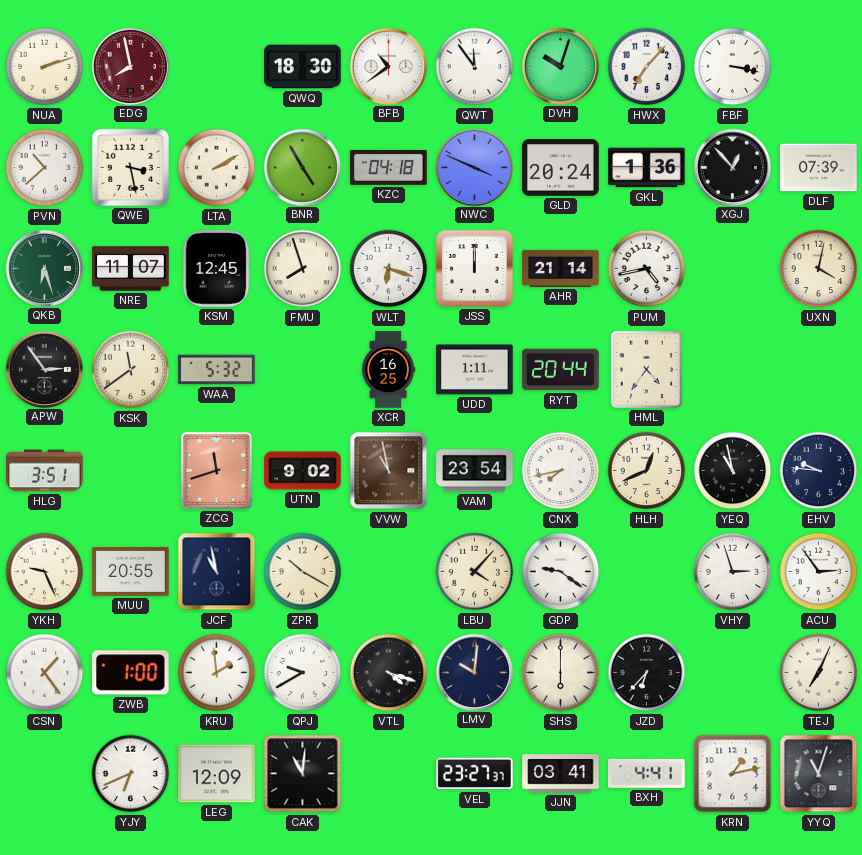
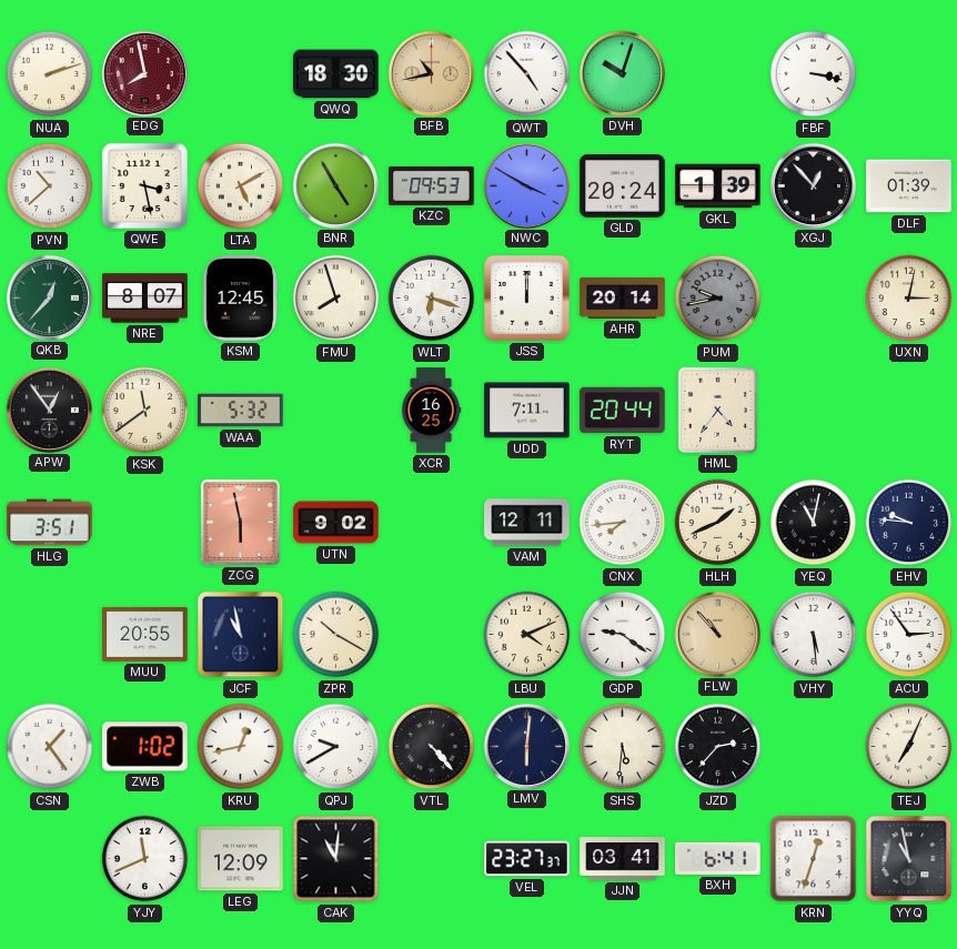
BFB: 10:39 -> 10:43 (431, 73)
BFB dial: white -> champagne (431, 73)
QWT: 11:54 -> 4:53 (527, 74)
HWX: 7:07 -> none (647, 67)
LTA: 2:10 -> 5:10 (241, 186)
KZC: 04:18 -> 09:53 (432, 185)
NWC: 3:49 -> 3:50 (526, 185)
GKL: 1:36 -> 1:39 (718, 186)
DLF: 07:39 -> 01:39 (909, 186)
QKB: 6:27 -> 12:37 (49, 297)
NRE: 11:07 -> 8:07 (145, 299)
AHR: 21:14 -> 20:14 (623, 297)
PUM: 4:43 -> 9:43 (718, 299)
PUM dial: white -> grey (718, 299)
UXN: 4:02 -> 3:02 (909, 299)
APW: 2:54 -> 12:54 (49, 410)
UDD: 1:11 -> 7:11 (527, 411)
ZCG: 11:42 -> 5:58 (240, 522)
VVW: 10:58 -> none (389, 471)
VAM: 23:54 -> 12:11 (527, 523)
CNX: 7:43 -> 7:44 (623, 523)
HLH: 12:41 -> 1:41 (718, 523)
YEQ: 10:58 -> 11:02 (814, 523)
YKH: 9:26 -> none (45, 572)
LBU: 4:07 -> 4:11 (527, 635)
FLW: none -> 10:53 (717, 634)
VHY: 2:57 -> 5:29 (814, 635)
ZWB: 1:00 -> 1:02 (145, 747)
KRU: 1:59 -> 12:43 (241, 747)
VTL: 4:18 -> 4:23 (432, 747)
LMV: 10:01 -> 6:01 (526, 746)
SHS: 6:00 -> 5:31 (623, 747)
JZD: 6:37 -> 2:37 (718, 747)
YJY: 6:41 -> 11:41 (145, 859)
BXH: 4:41 -> 6:41 (718, 858)
KRN: 1:13 -> 12:33 (814, 859)
YYQ: 11:03 -> 10:58 (909, 859)
